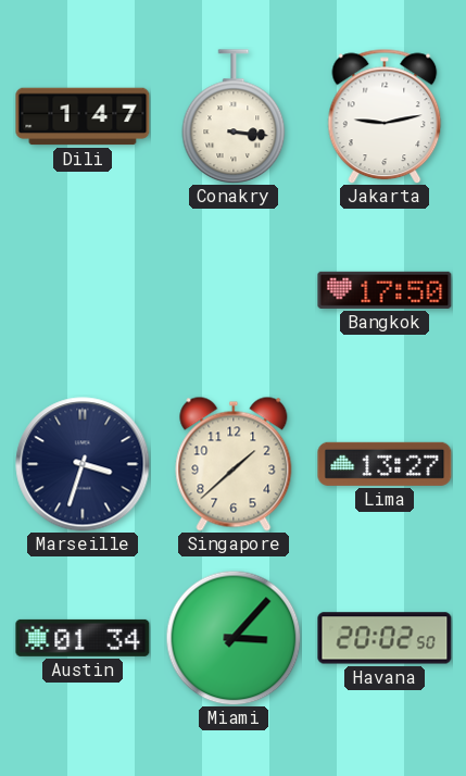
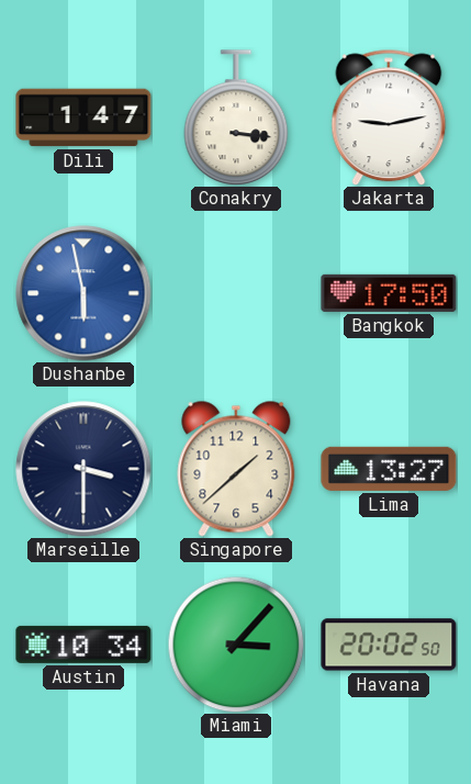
Dushanbe: none -> 5:58 (83, 293)
Marseille: 3:33 -> 3:30 (83, 469)
Austin: 01:34 -> 10:34 (83, 645)
